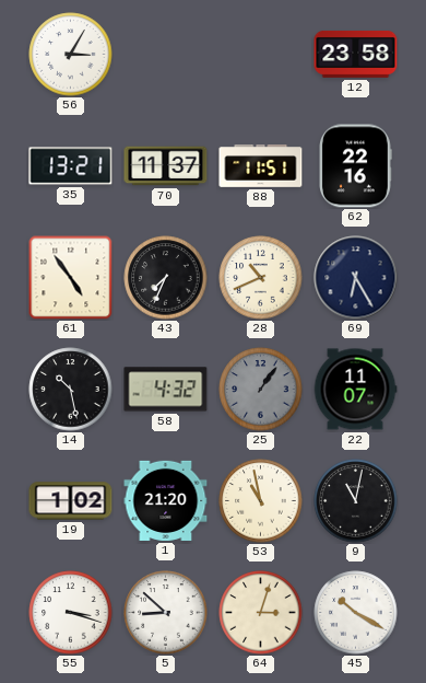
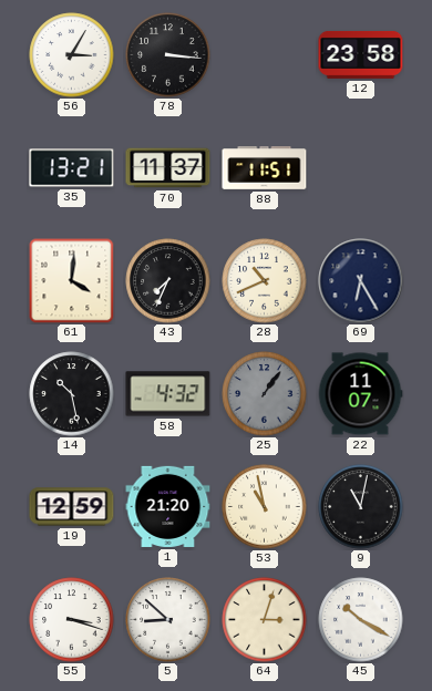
78: none -> 3:16 (168, 55)
62: 22:16 -> none (355, 166)
61: 4:54 -> 4:01 (71, 280)
19: 1:02 -> 12:59 (72, 507)
